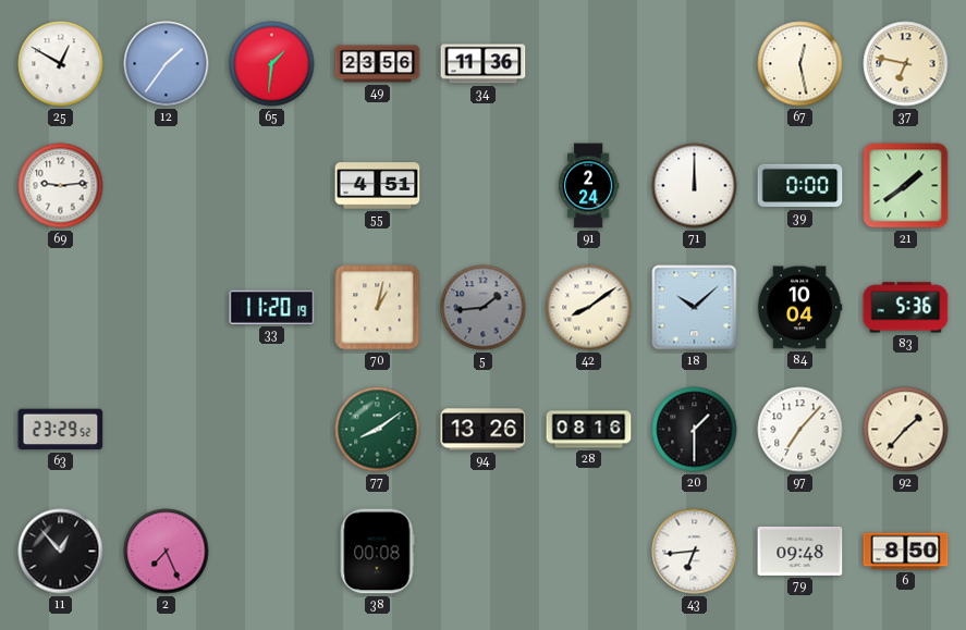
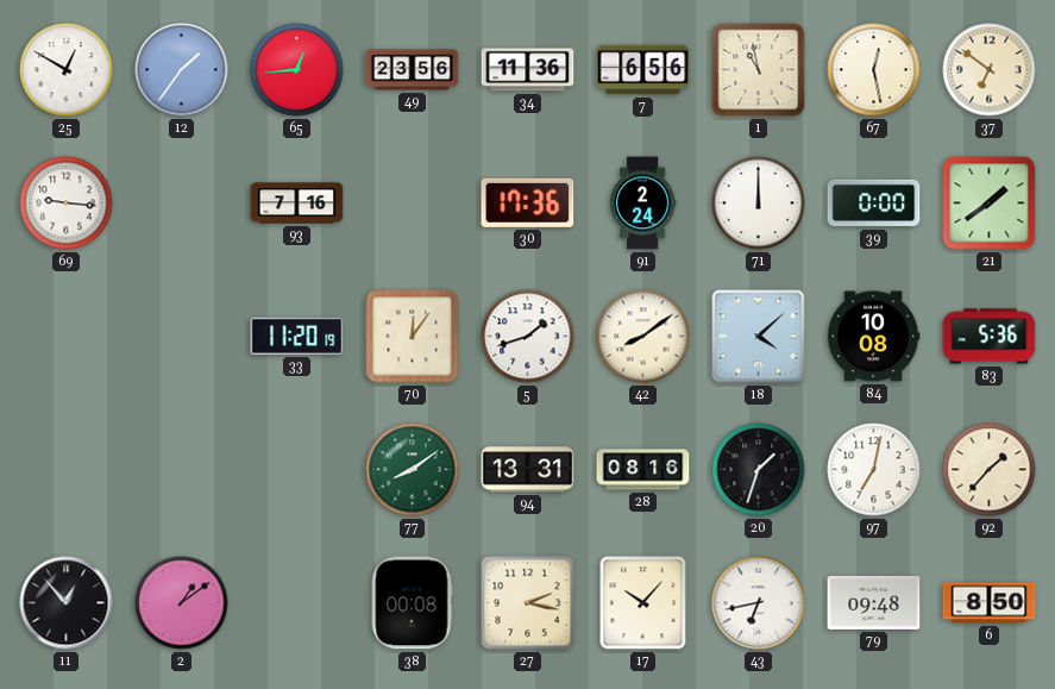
65: 1:31 -> 12:44 (297, 70)
7: none -> 6:56 (643, 70)
1: none -> 10:58 (759, 70)
37: 6:47 -> 6:51 (990, 70)
69: 9:14 -> 9:16 (67, 203)
93: none -> 7:16 (297, 203)
55: 4:51 -> none (378, 186)
30: none -> 17:36 (528, 202)
70: 1:02 -> 12:06 (413, 337)
5: 1:44 -> 1:42 (528, 337)
5 dial: grey -> white (528, 337)
18: 10:08 -> 4:08 (759, 337)
84: 10:04 -> 10:08 (873, 337)
63: 23:29 -> none (61, 430)
94: 13:26 -> 13:31 (528, 470)
20: 1:30 -> 1:33 (759, 470)
97: 7:07 -> 7:02 (874, 470)
2: 7:26 -> 1:09 (182, 603)
27: none -> 2:17 (528, 603)
17: none -> 10:07 (643, 603)
43: 6:44 -> 6:43 (759, 603)
